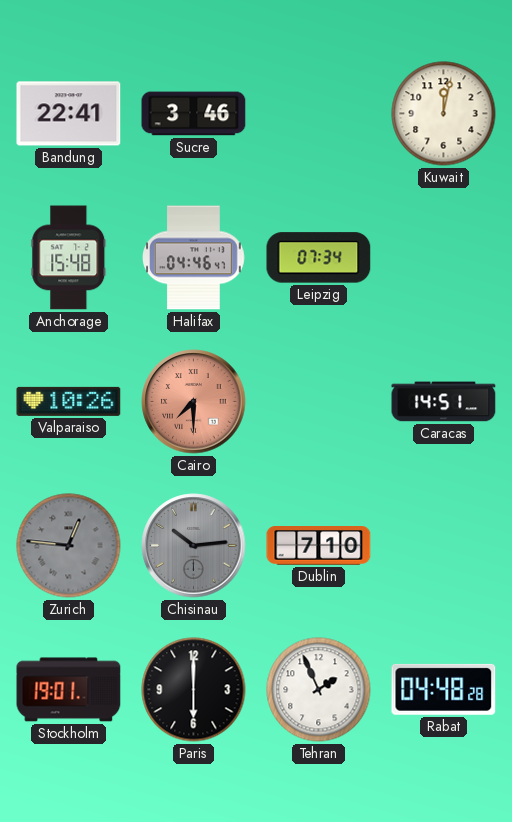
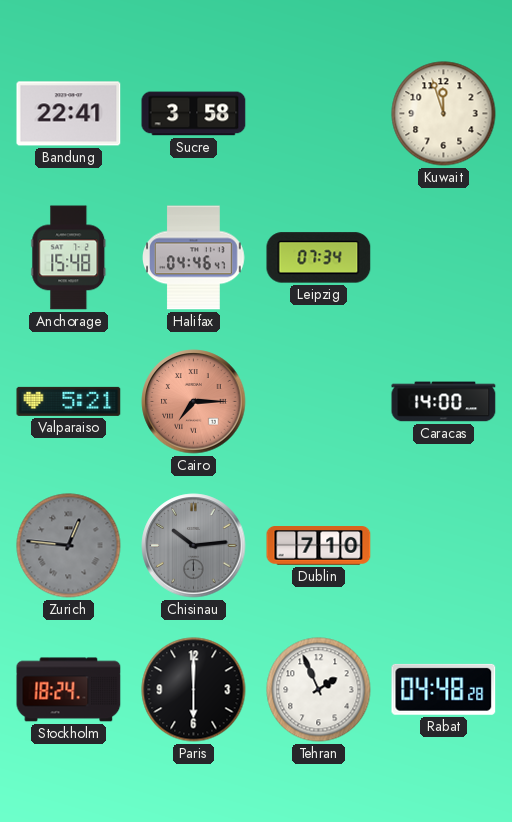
Sucre: 3:46 -> 3:58 (194, 114)
Kuwait: 12:02 -> 11:57 (444, 114)
Valparaiso: 10:26 -> 5:21 (69, 401)
Cairo: 7:30 -> 7:15 (194, 402)
Caracas: 14:51 -> 14:00 (444, 402)
Stockholm: 19:01 -> 18:24 (69, 690)
